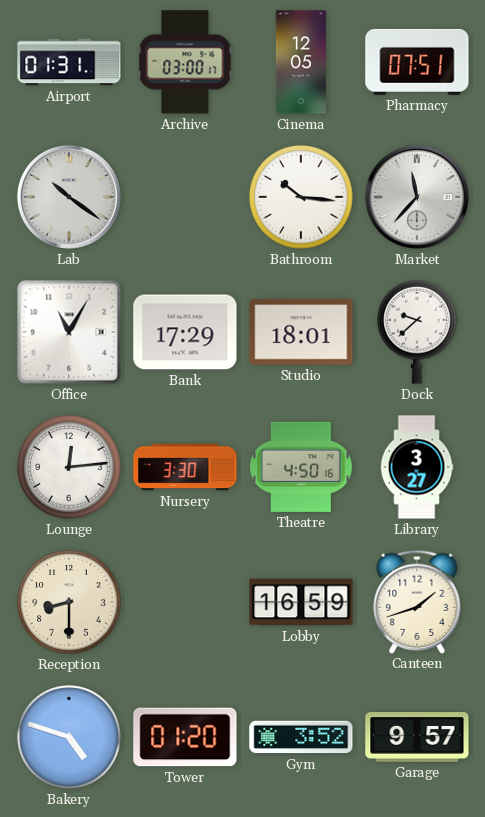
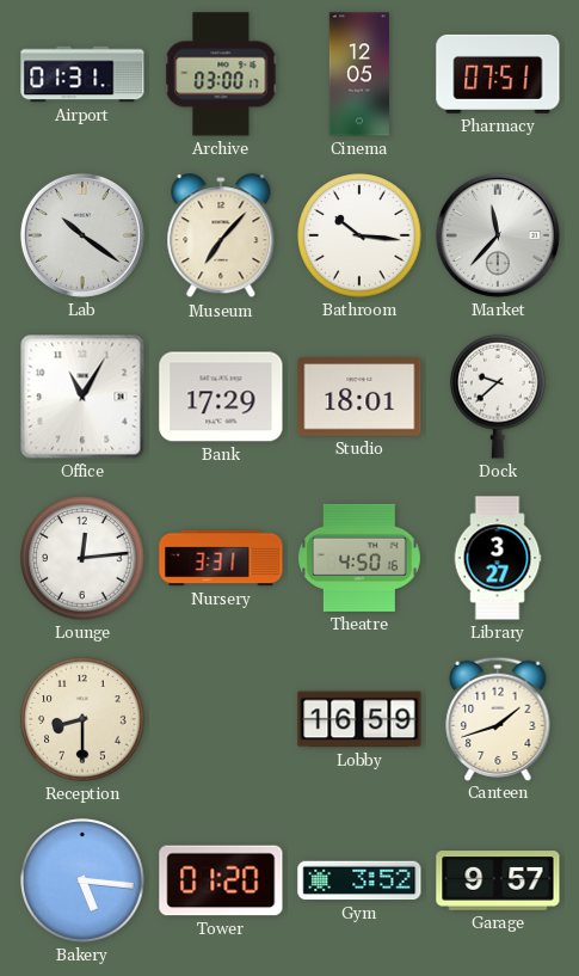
Museum: none -> 7:07 (221, 237)
Nursery: 3:30 -> 3:31 (221, 558)
Bakery: 4:48 -> 5:16 (82, 880)
